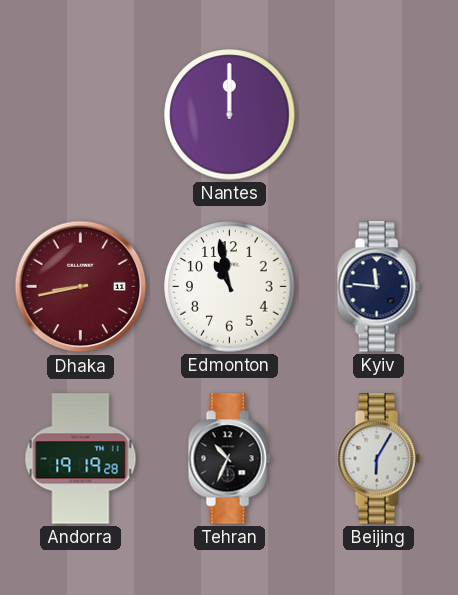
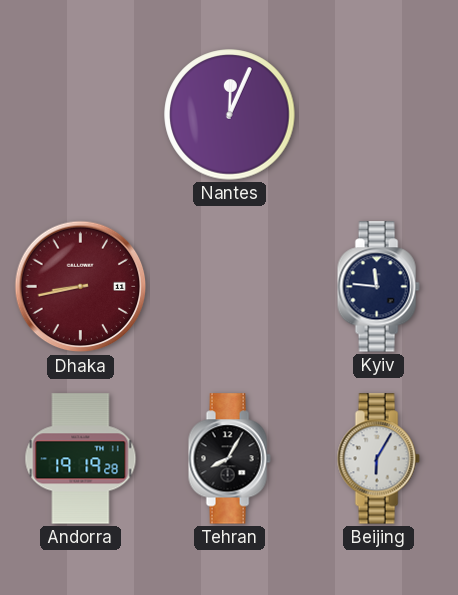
Nantes: 12:00 -> 12:04 (230, 115)
Edmonton: 10:58 -> none (230, 287)
Tehran: 10:34 -> 8:05 (229, 459)
